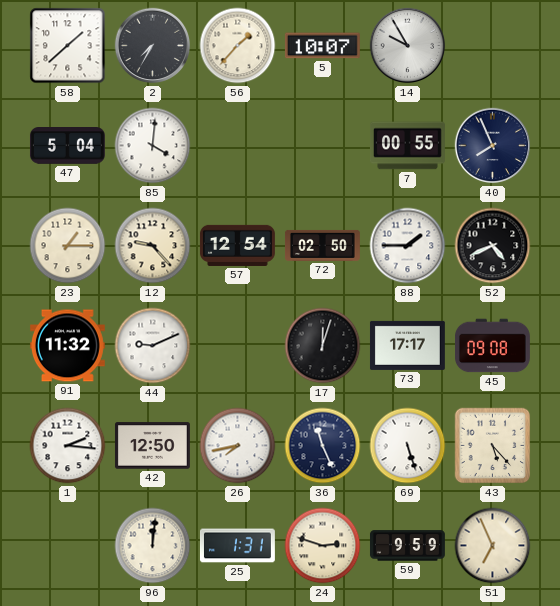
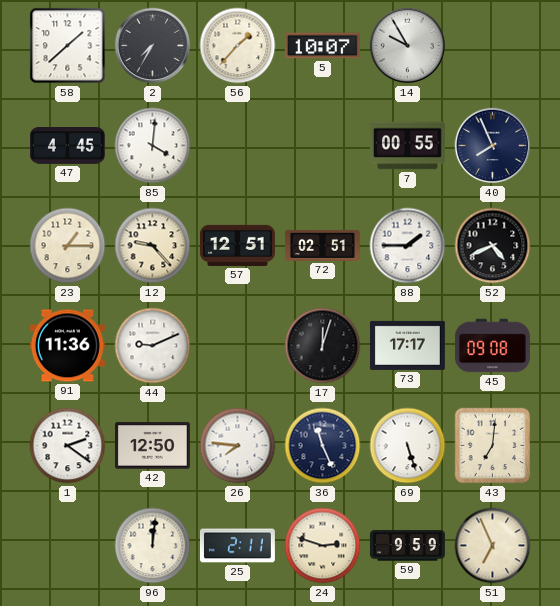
47: 5:04 -> 4:45 (67, 146)
57: 12:54 -> 12:51 (237, 245)
72: 02:50 -> 02:51 (322, 245)
91: 11:32 -> 11:36 (67, 346)
1: 2:16 -> 2:21 (68, 446)
26: 7:43 -> 7:46 (238, 446)
43: 5:23 -> 7:01 (493, 446)
25: 1:31 -> 2:11 (237, 546)
